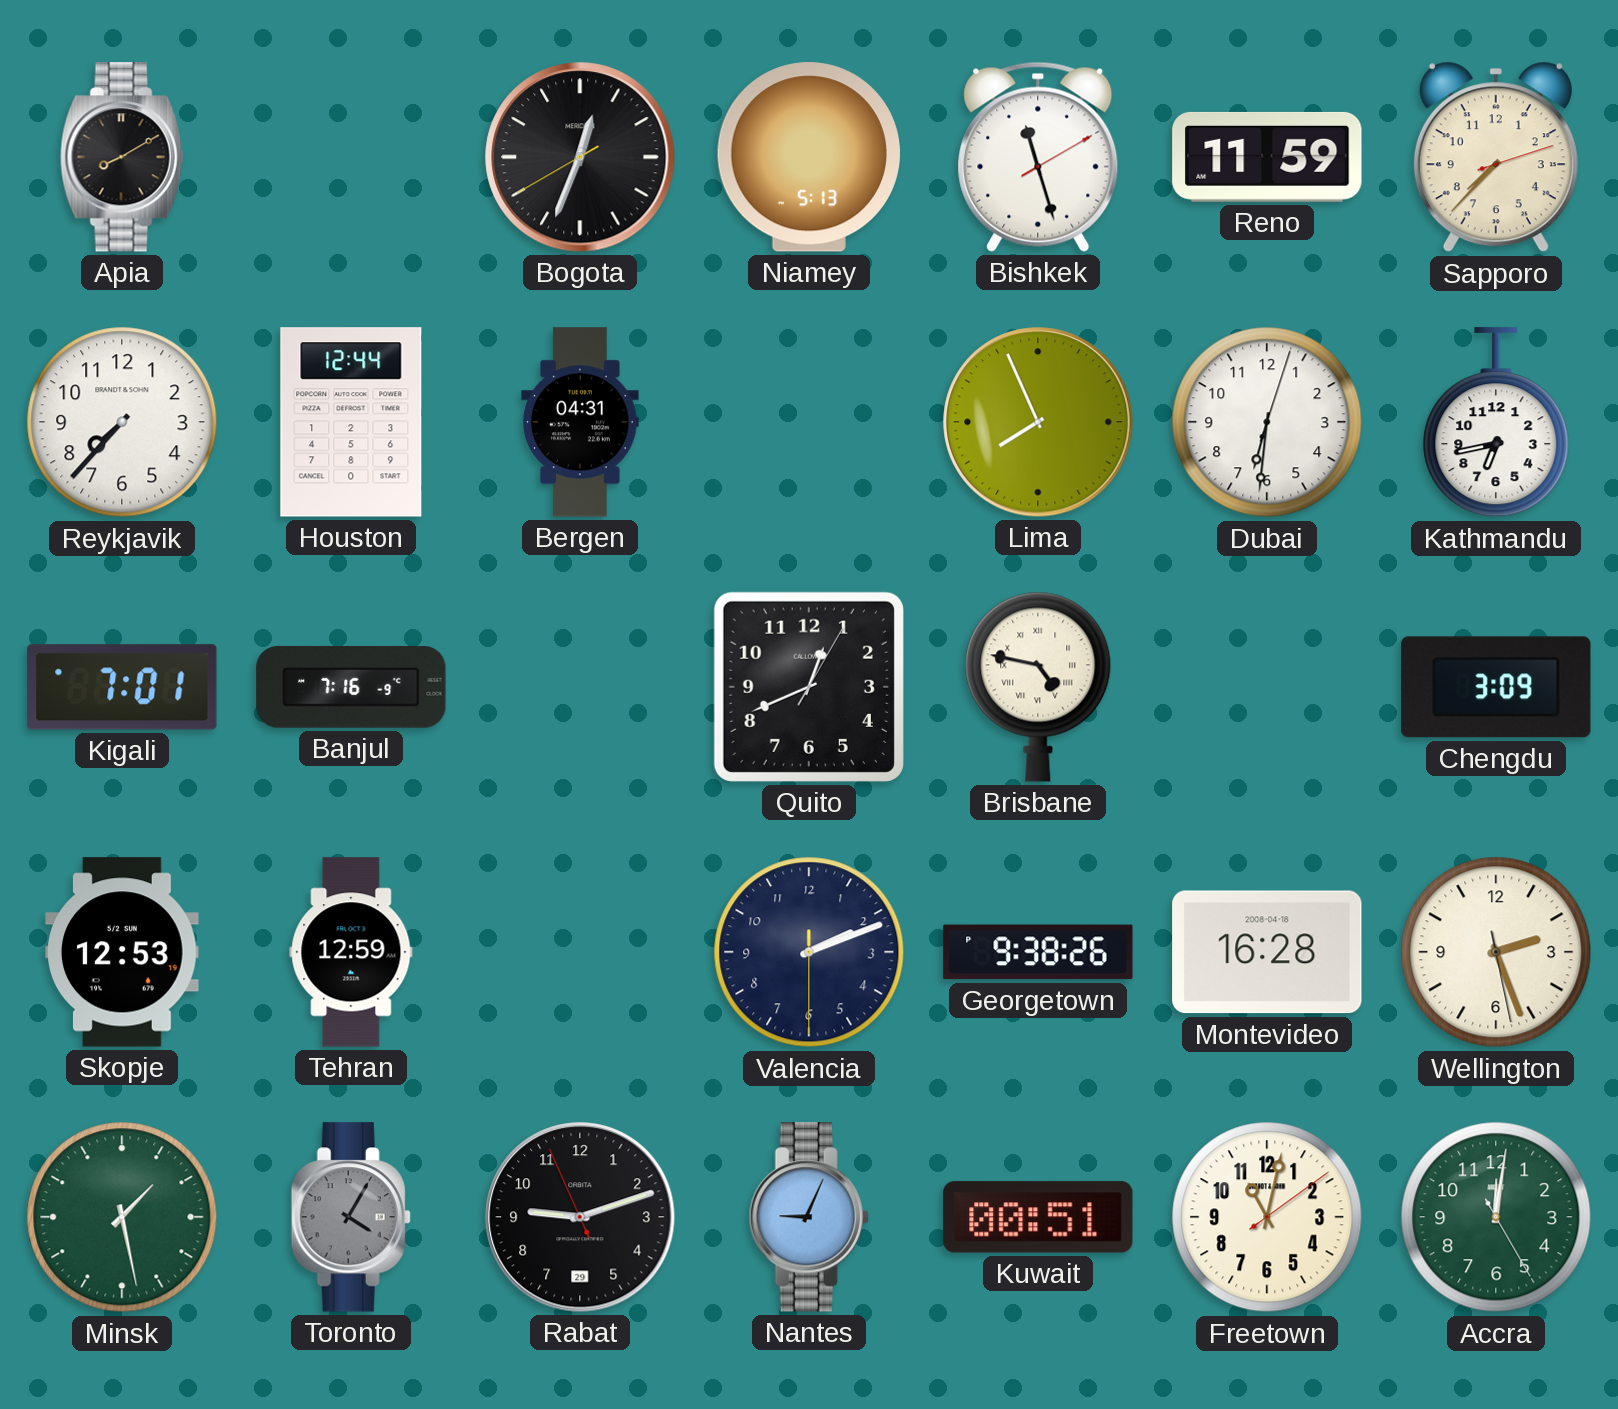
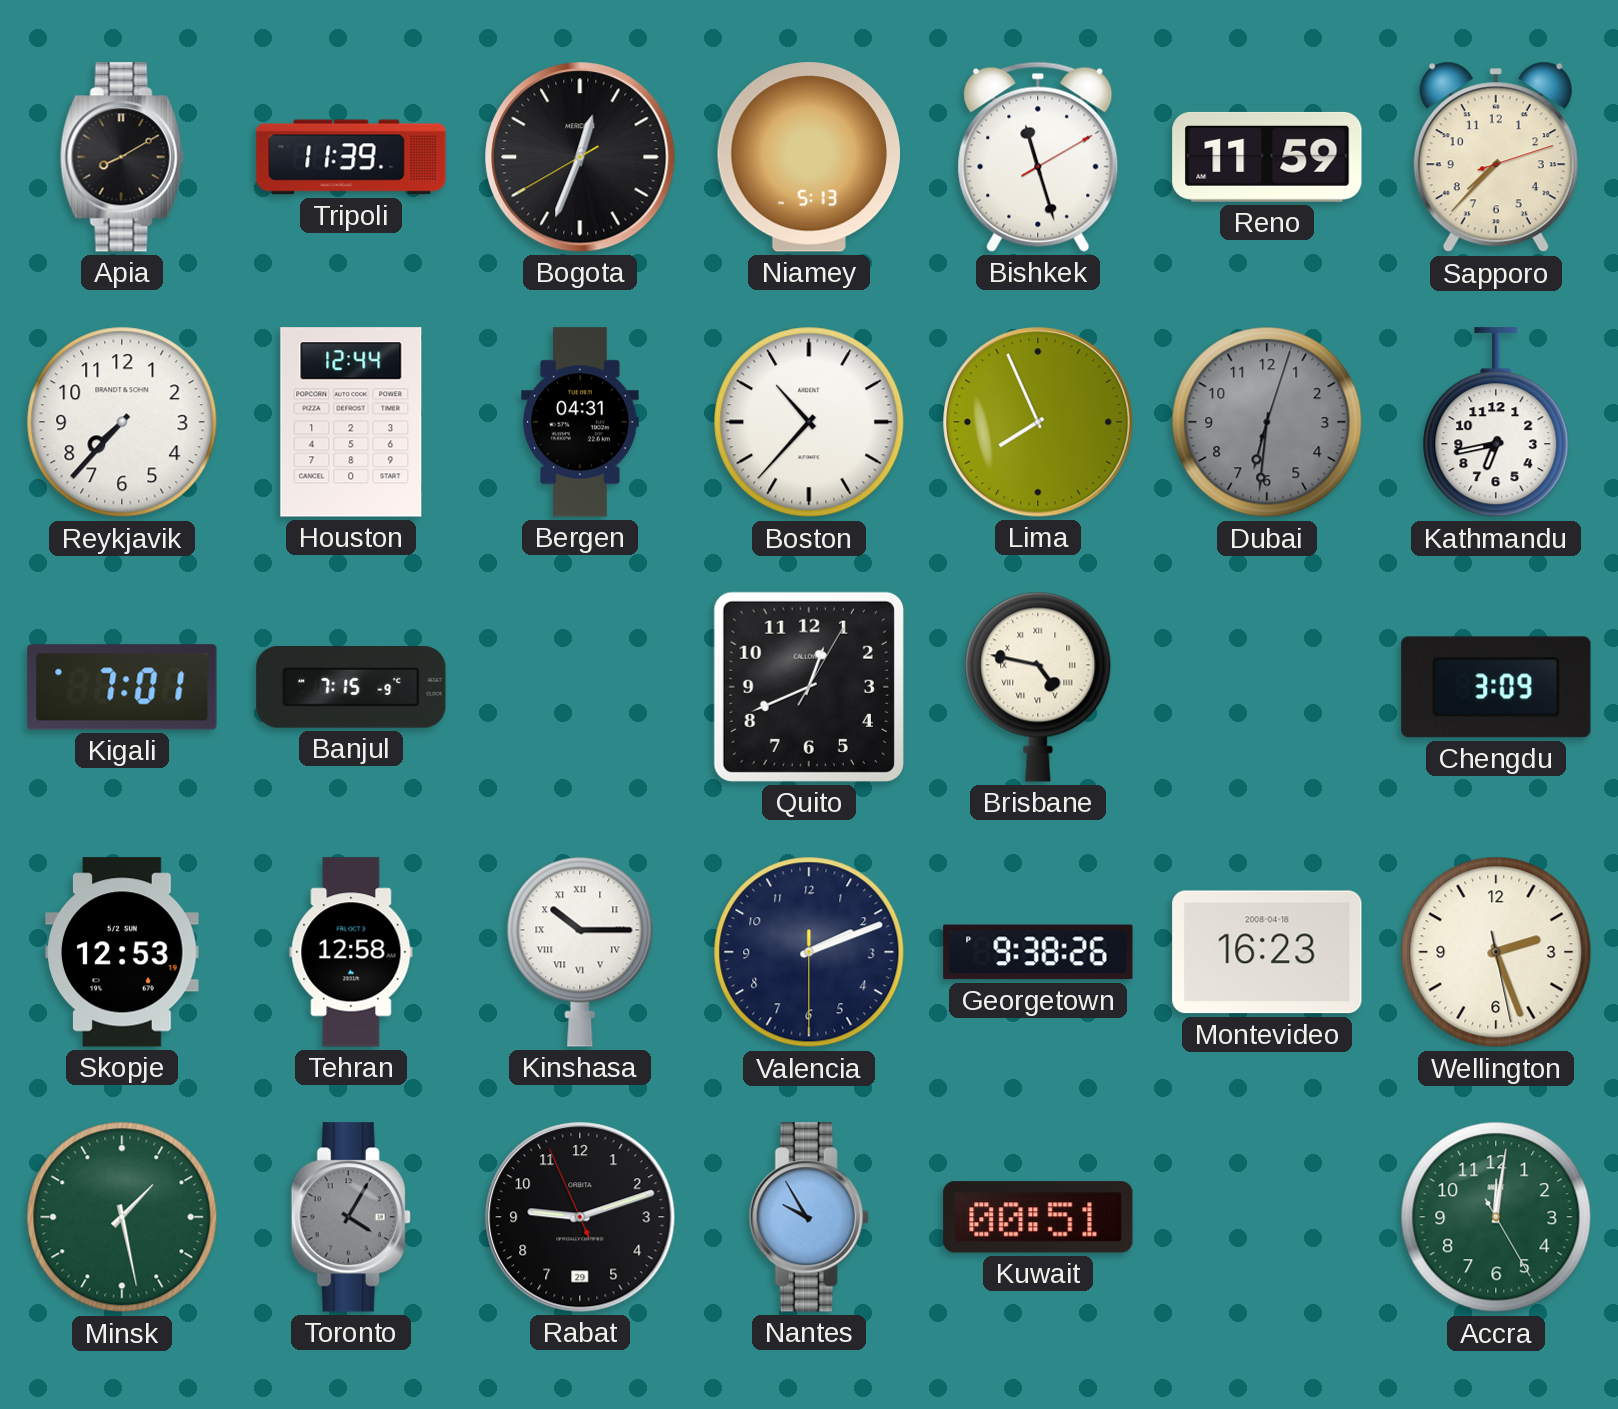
Tripoli: none -> 11:39 (351, 157)
Boston: none -> 10:37 (809, 422)
Dubai dial: white -> grey (1267, 422)
Banjul: 7:16 -> 7:15 (351, 687)
Tehran: 12:59 -> 12:58 (351, 952)
Kinshasa: none -> 10:15 (580, 952)
Montevideo: 16:28 -> 16:23 (1267, 952)
Nantes: 9:04 -> 9:55 (809, 1217)
Freetown: 11:02 -> none (1267, 1217)
